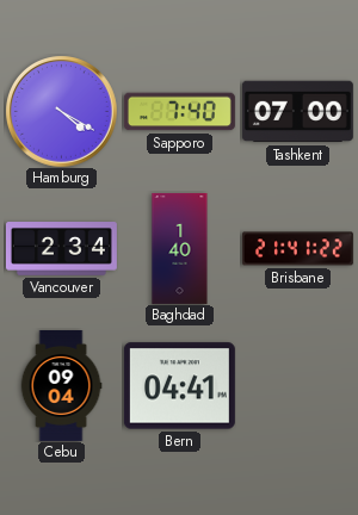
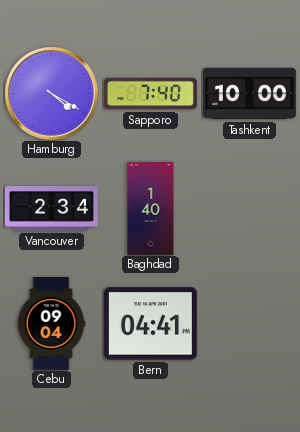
Tashkent: 07:00 -> 10:00 (249, 94)
Brisbane: 21:41 -> none (297, 249)
